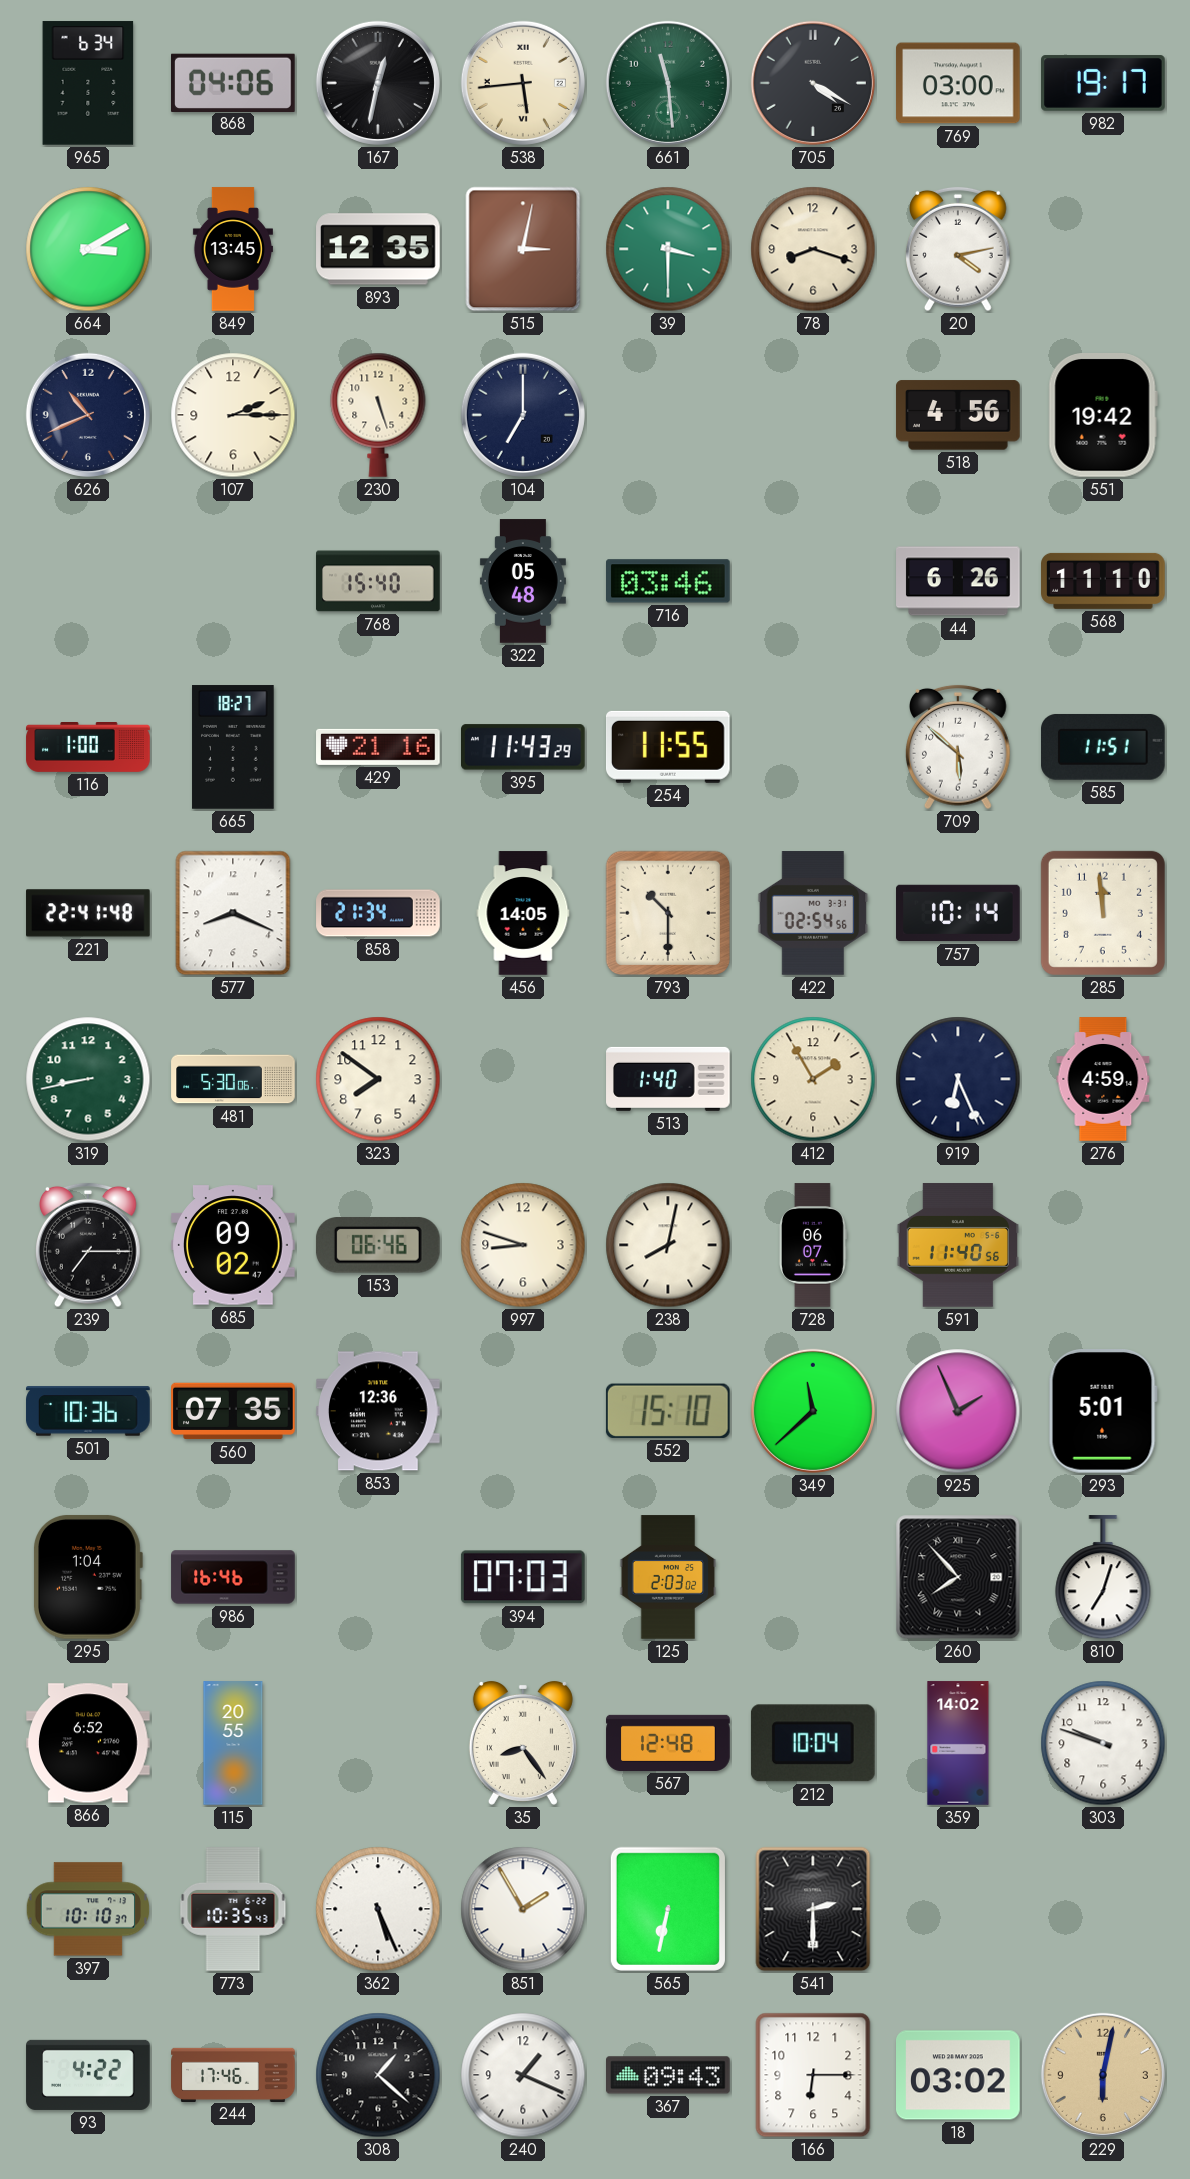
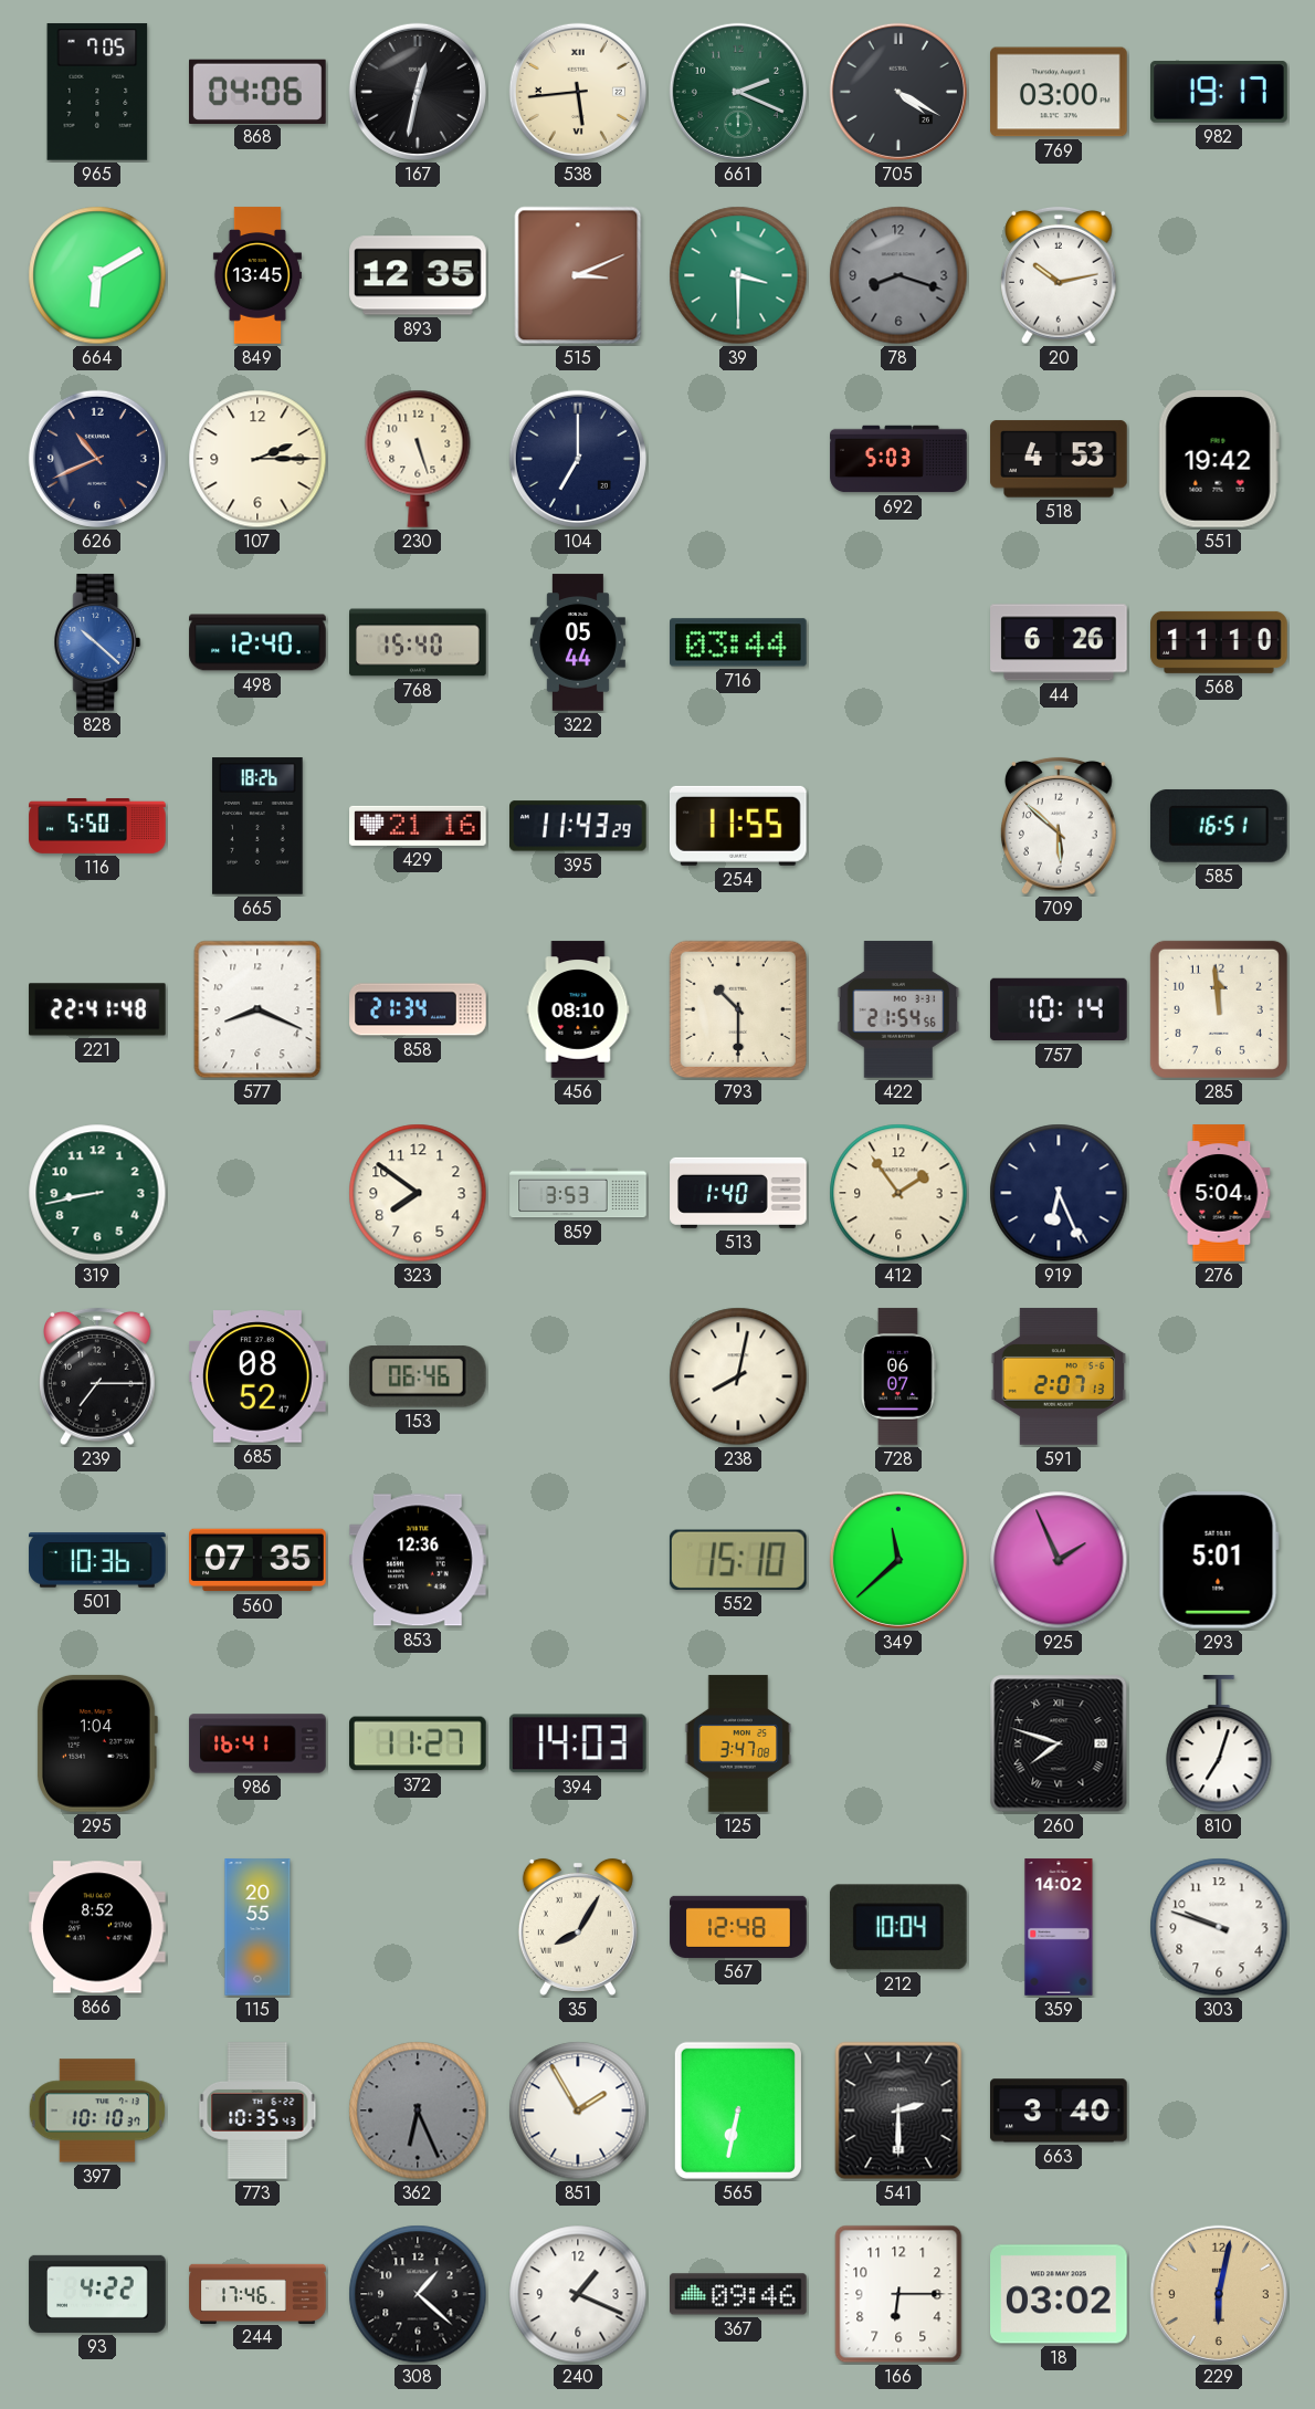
965: 6:34 -> 7:05 (97, 92)
661: 11:29 -> 2:19 (738, 92)
664: 3:10 -> 6:10 (97, 275)
515: 3:02 -> 3:11 (578, 275)
78 dial: cream -> grey (898, 275)
20: 4:13 -> 10:13 (1060, 275)
692: none -> 5:03 (898, 459)
518: 4:56 -> 4:53 (1059, 459)
828: none -> 10:22 (97, 642)
498: none -> 12:40 (257, 642)
322: 05:48 -> 05:44 (578, 642)
716: 03:46 -> 03:44 (739, 642)
116: 1:00 -> 5:50 (97, 827)
665: 18:27 -> 18:26 (257, 826)
585: 11:51 -> 16:51 (1220, 826)
456: 14:05 -> 08:10 (578, 1009)
422: 02:54 -> 21:54 (898, 1009)
481: 5:30 -> none (233, 1079)
859: none -> 3:53 (578, 1193)
412: 1:55 -> 1:54 (898, 1193)
276: 4:59 -> 5:04 (1219, 1193)
685: 09:02 -> 08:52 (257, 1376)
997: 8:48 -> none (523, 1245)
591: 11:40 -> 2:07 (1058, 1376)
986: 16:46 -> 16:41 (257, 1743)
372: none -> 11:27 (418, 1743)
394: 07:03 -> 14:03 (578, 1743)
125: 2:03 -> 3:47 (738, 1743)
260: 7:53 -> 7:48 (1059, 1743)
866: 6:52 -> 8:52 (97, 1927)
35: 8:24 -> 8:05 (578, 1927)
362: 5:26 -> 6:26 (418, 2111)
362 dial: white -> grey (418, 2111)
663: none -> 3:40 (1060, 2111)
367: 09:43 -> 09:46 (738, 2294)
